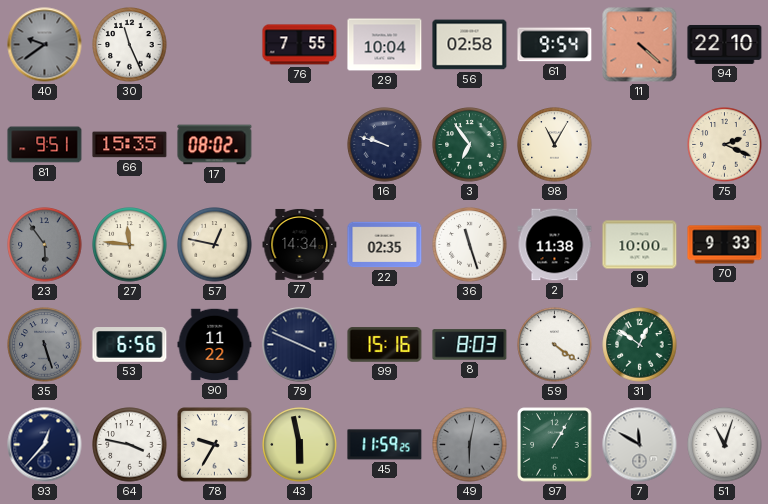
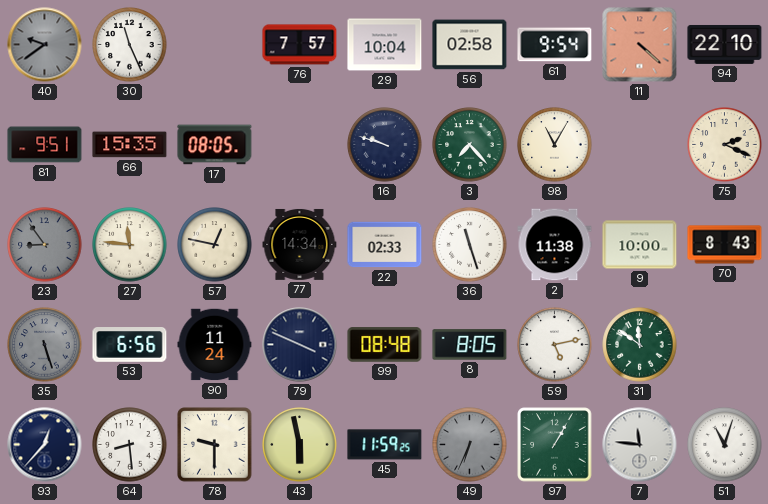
76: 7:55 -> 7:57 (300, 45)
17: 08:02 -> 08:05 (215, 145)
3: 6:54 -> 7:23 (470, 145)
23: 5:54 -> 8:54 (45, 245)
22: 02:35 -> 02:33 (385, 245)
70: 9:33 -> 8:43 (725, 245)
90: 11:22 -> 11:24 (215, 345)
99: 15:16 -> 08:48 (385, 345)
8: 8:03 -> 8:05 (470, 345)
59: 4:21 -> 5:13 (555, 345)
31: 12:51 -> 11:51 (640, 345)
64: 3:47 -> 8:29 (130, 445)
78: 9:35 -> 9:30 (215, 445)
49: 6:02 -> 6:34 (470, 445)
7: 11:50 -> 11:46 (640, 445)
